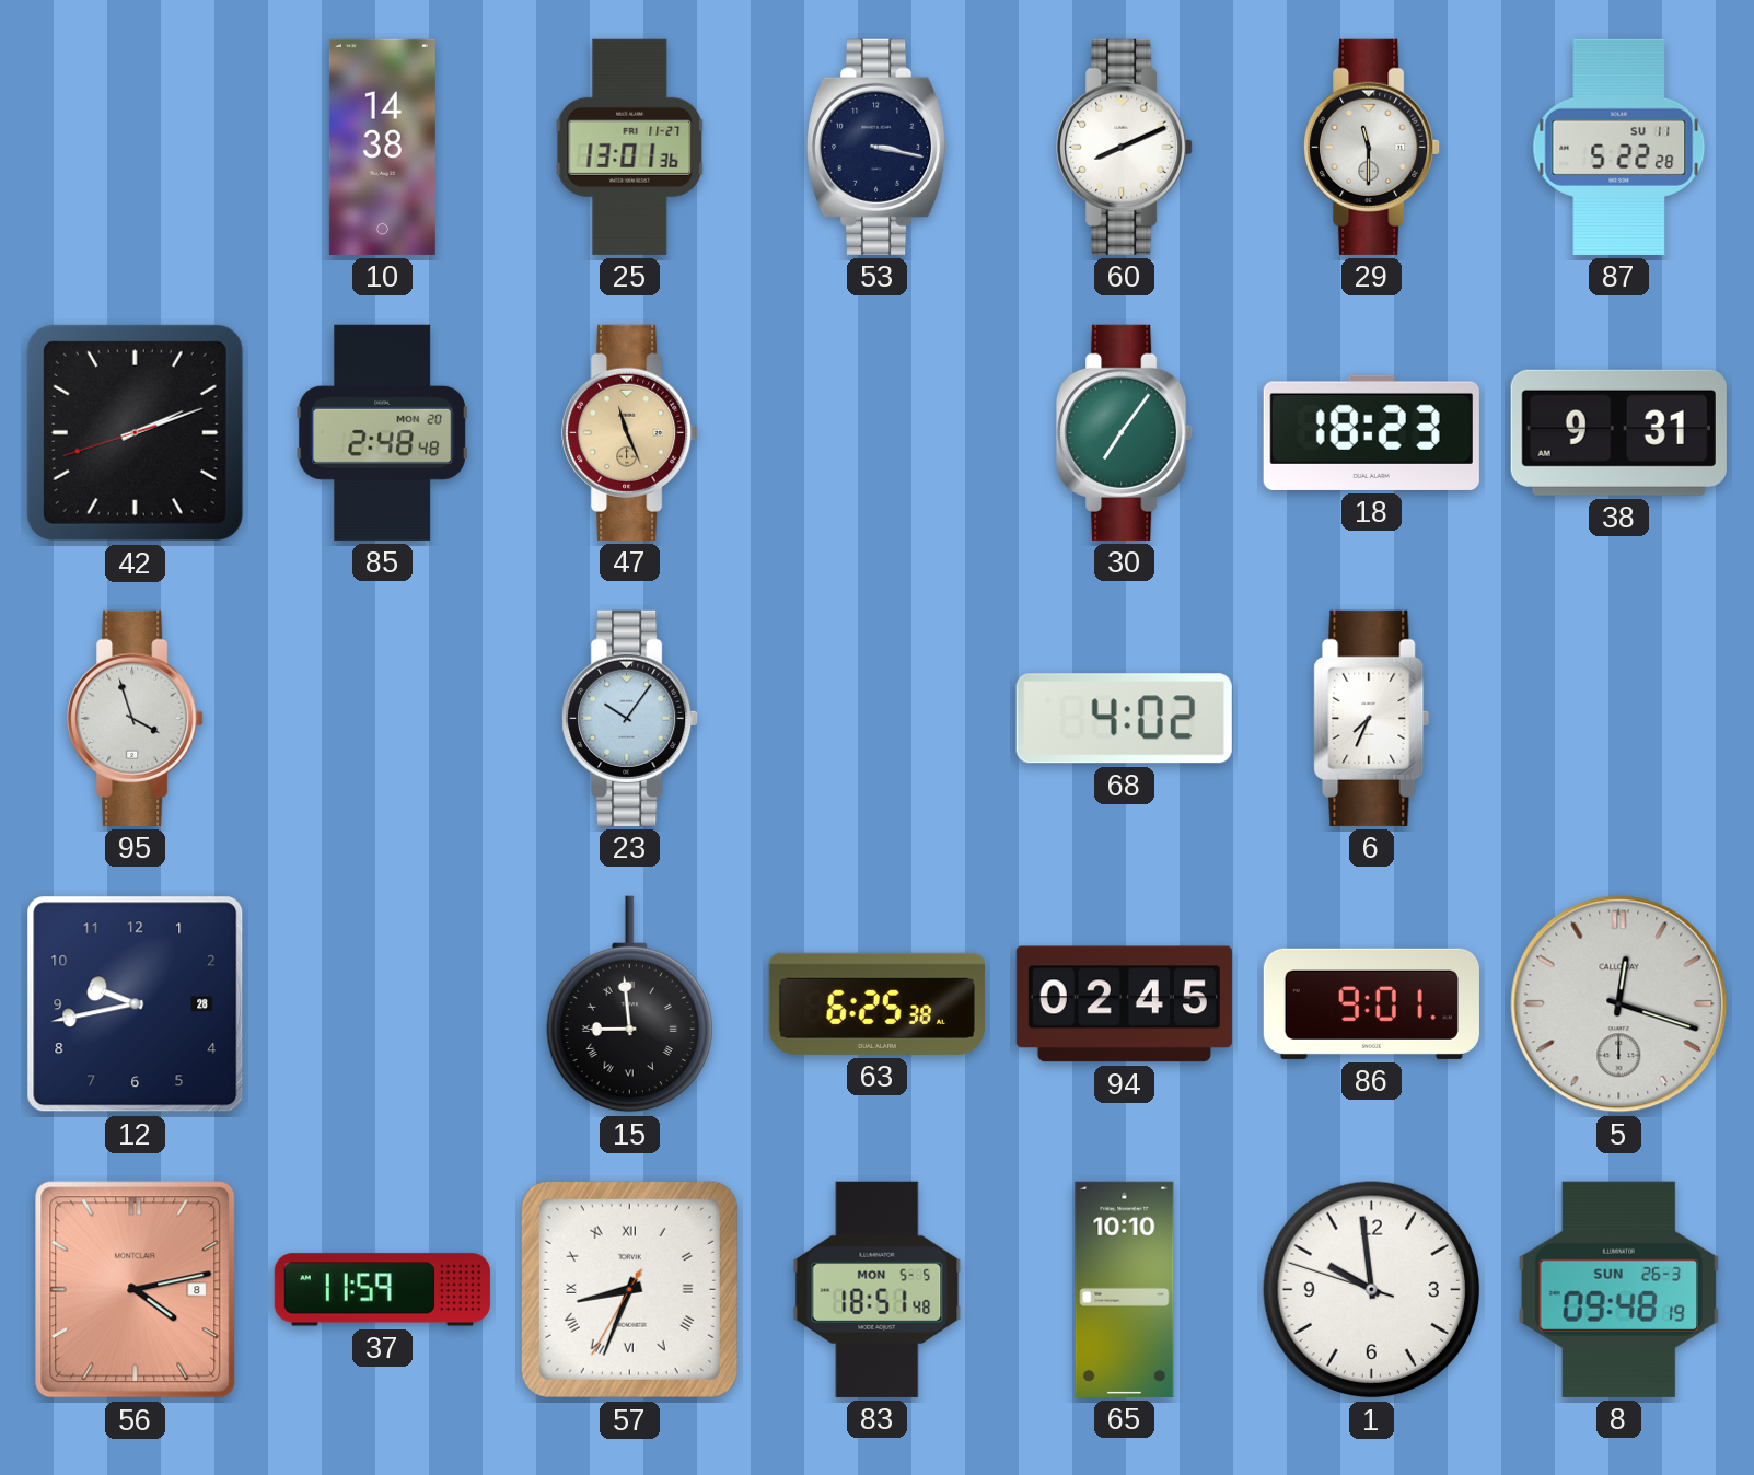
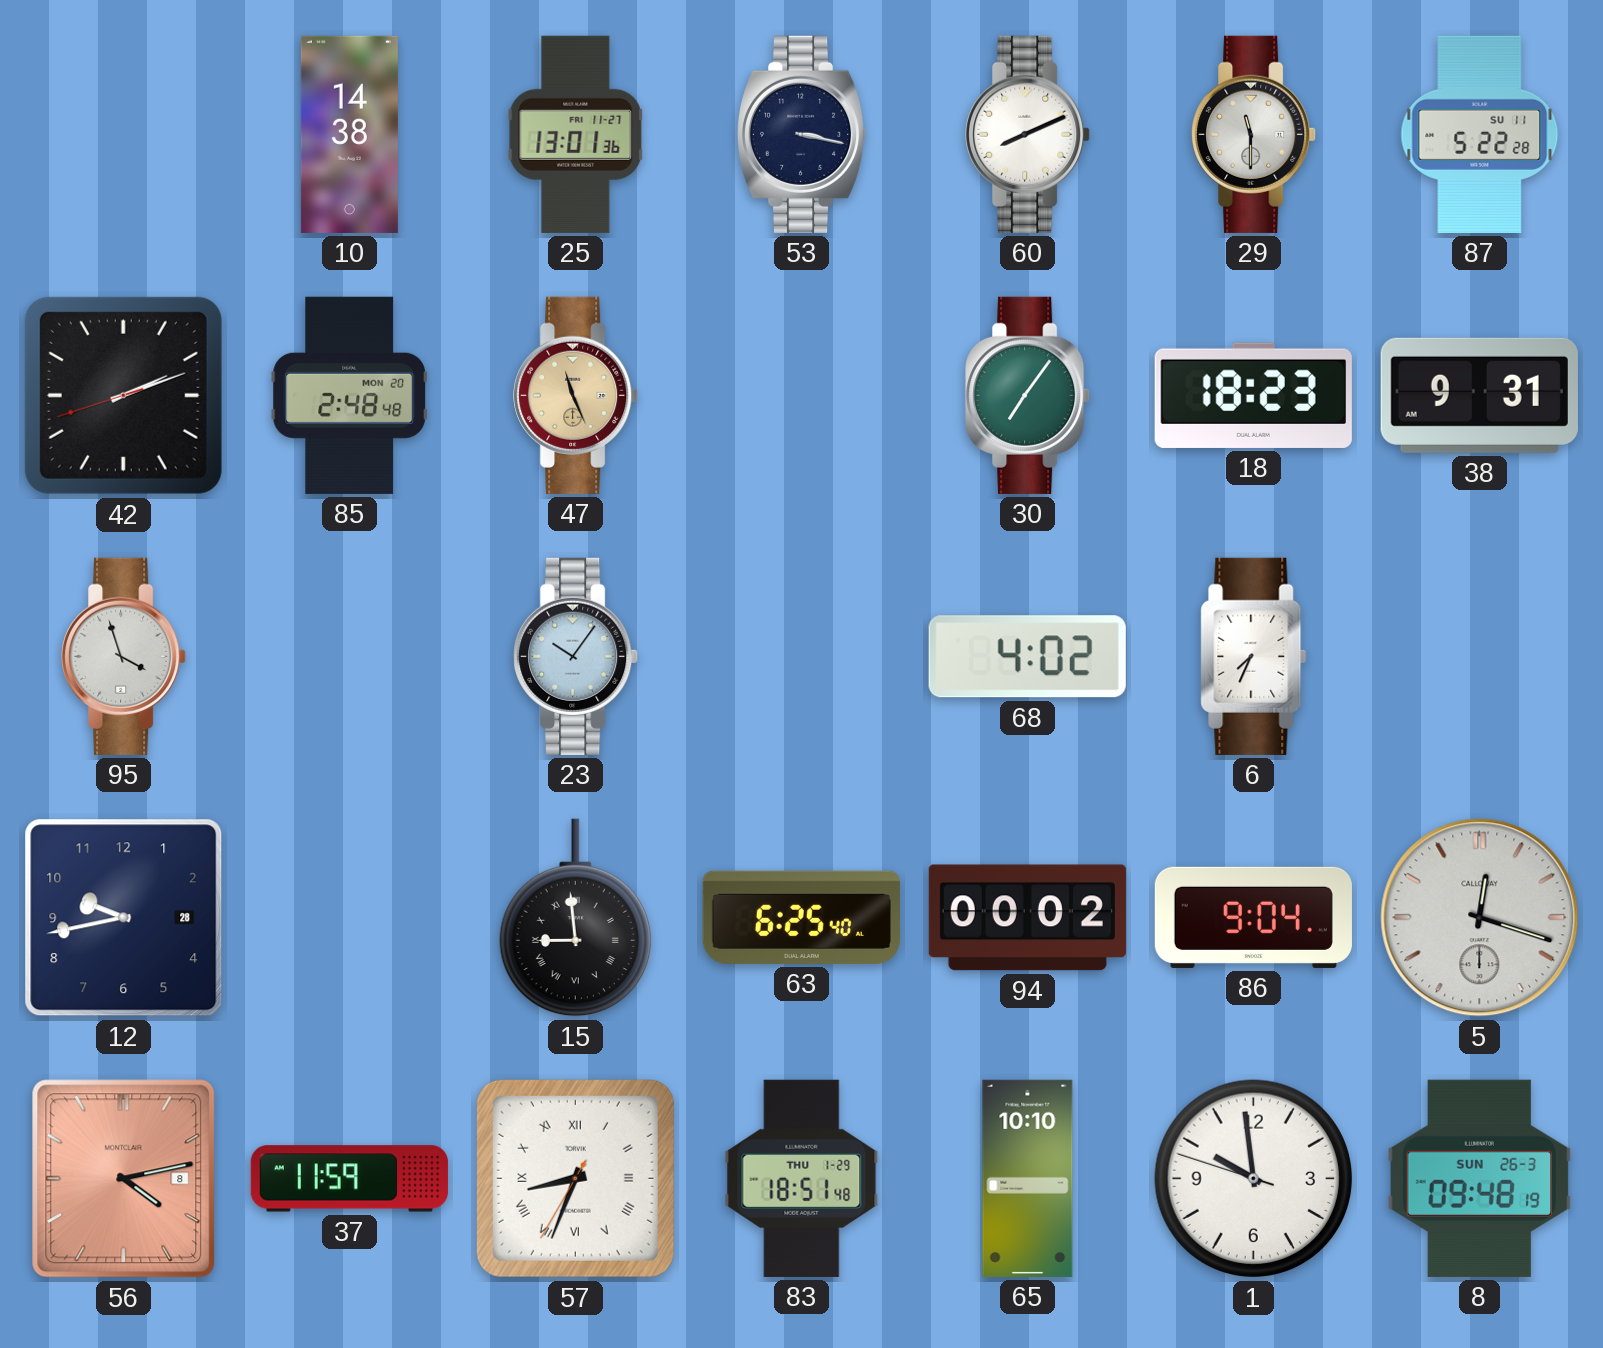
63: 6:25:38 -> 6:25:40 (801, 917)
94: 02:45 -> 00:02 (1027, 918)
86: 9:01 -> 9:04 (1253, 917)
83 date: MON 5-5 -> THU 1-29 (802, 1178)
